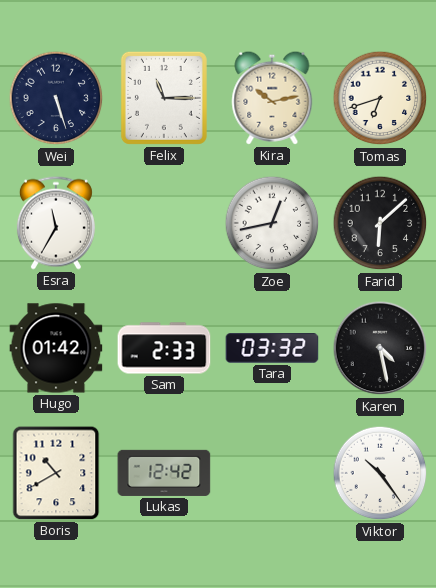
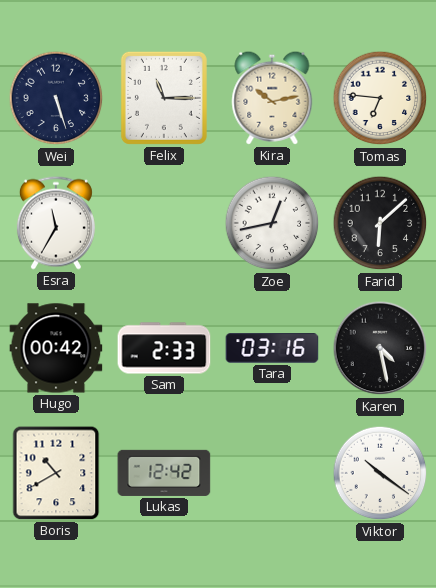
Tomas: 6:42 -> 6:46 (380, 98)
Hugo: 01:42 -> 00:42 (56, 348)
Tara: 03:32 -> 03:16 (272, 348)
Viktor: 10:24 -> 10:21 (380, 473)
